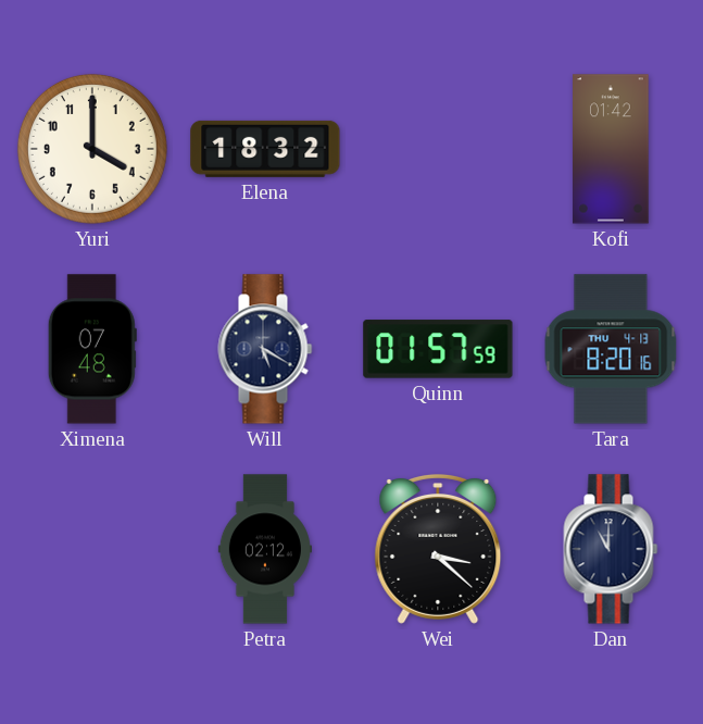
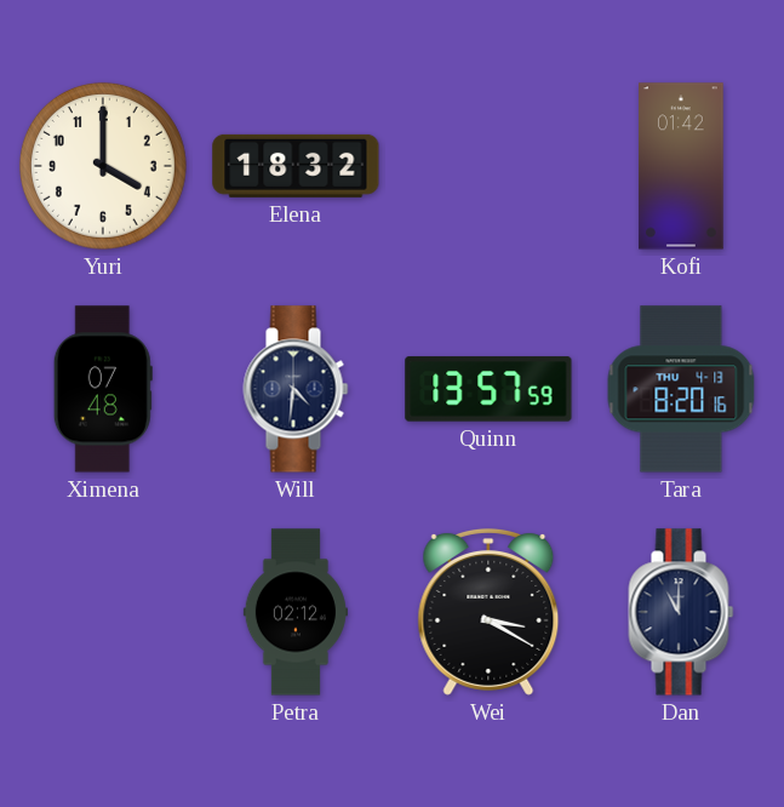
Will: 5:20 -> 4:31 (296, 389)
Quinn: 01:57 -> 13:57 (488, 389)
Wei: 3:22 -> 3:20 (488, 612)
